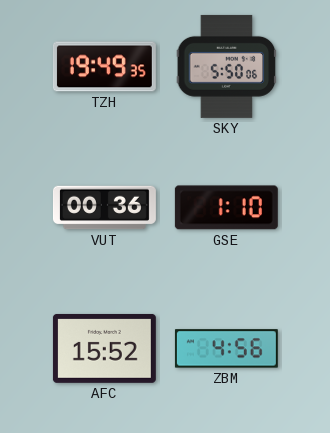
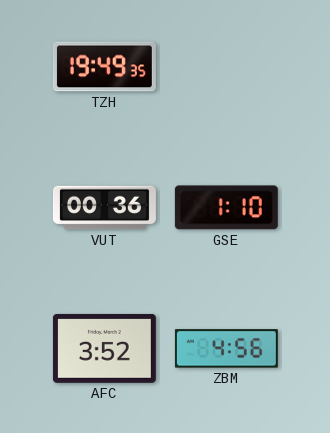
SKY: 5:50 -> none (227, 66)
AFC: 15:52 -> 3:52 (104, 348)
